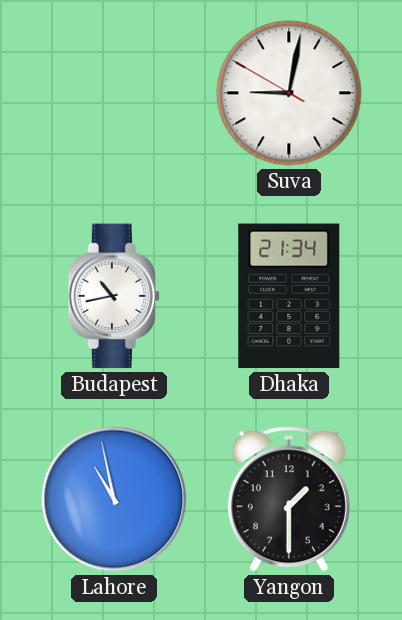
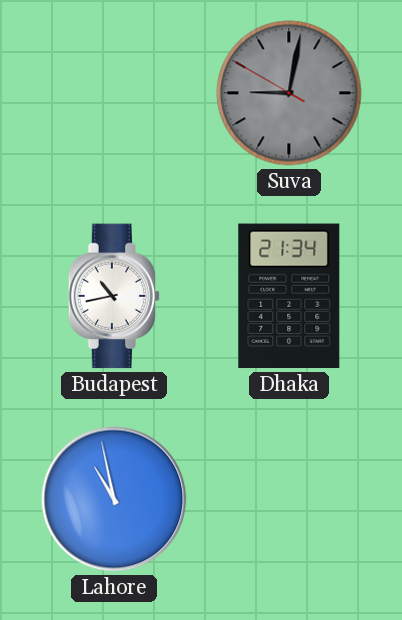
Suva dial: white -> grey (289, 93)
Yangon: 1:30 -> none (289, 499)
